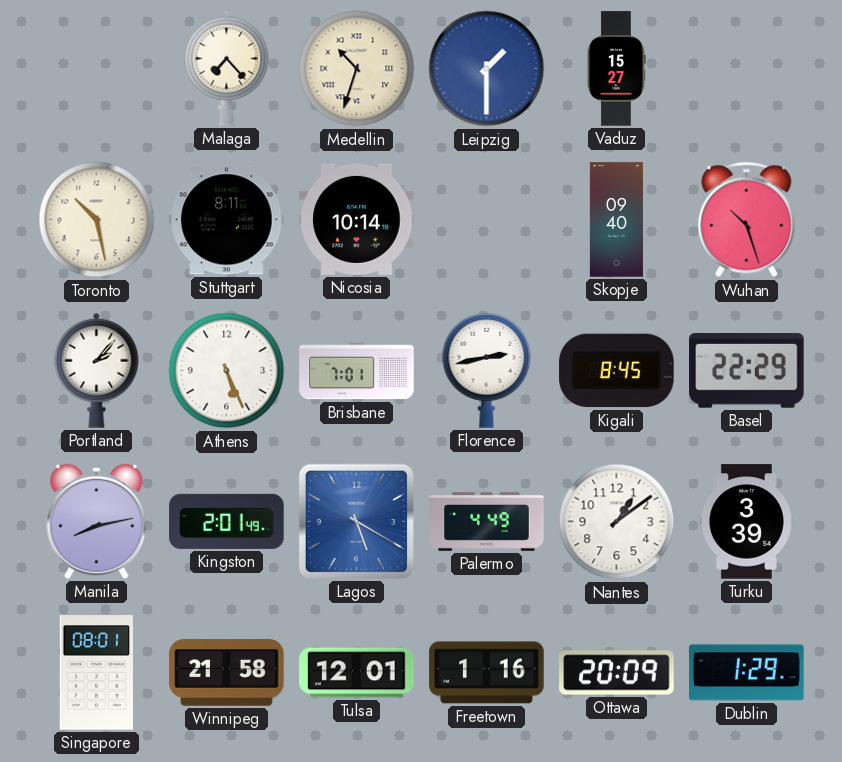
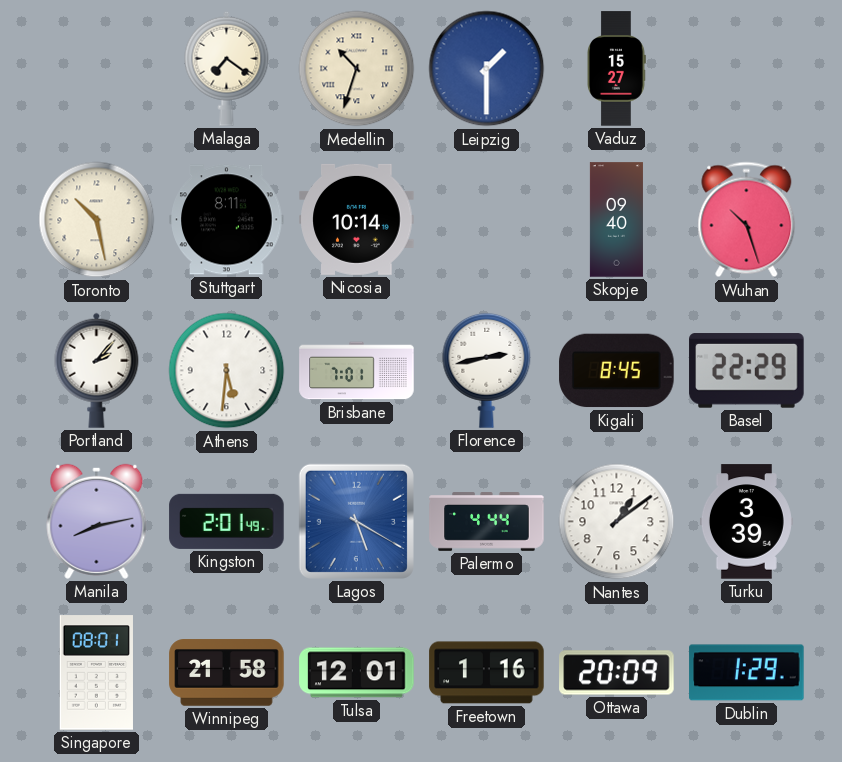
Malaga: 7:23 -> 7:21 (227, 68)
Athens: 5:26 -> 5:31 (227, 371)
Palermo: 4:49 -> 4:44 (487, 522)
